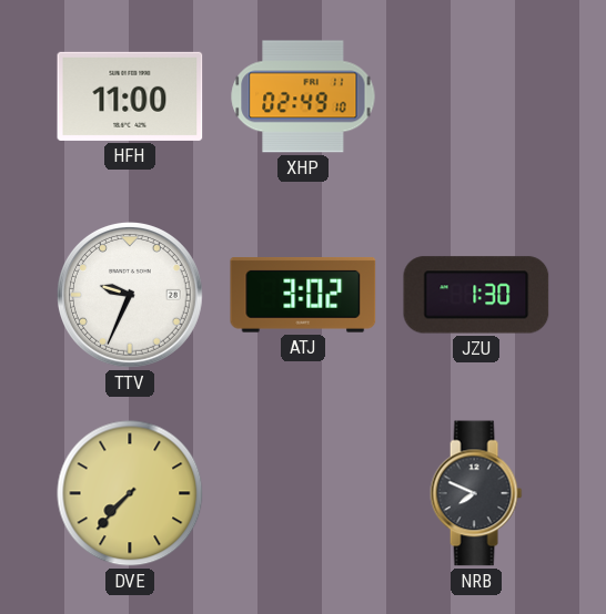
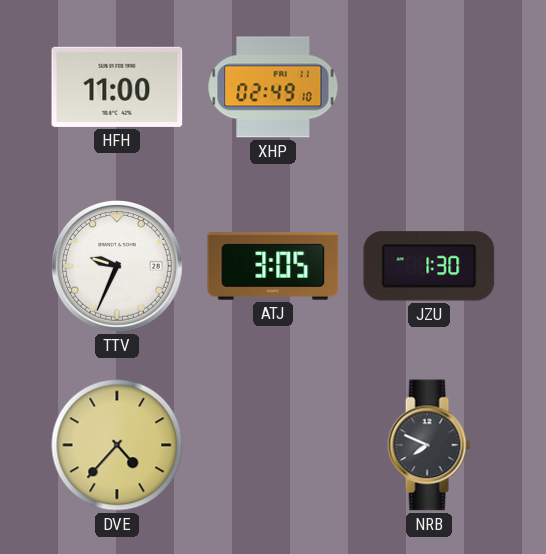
ATJ: 3:02 -> 3:05 (273, 267)
DVE: 7:37 -> 4:37 (117, 445)
